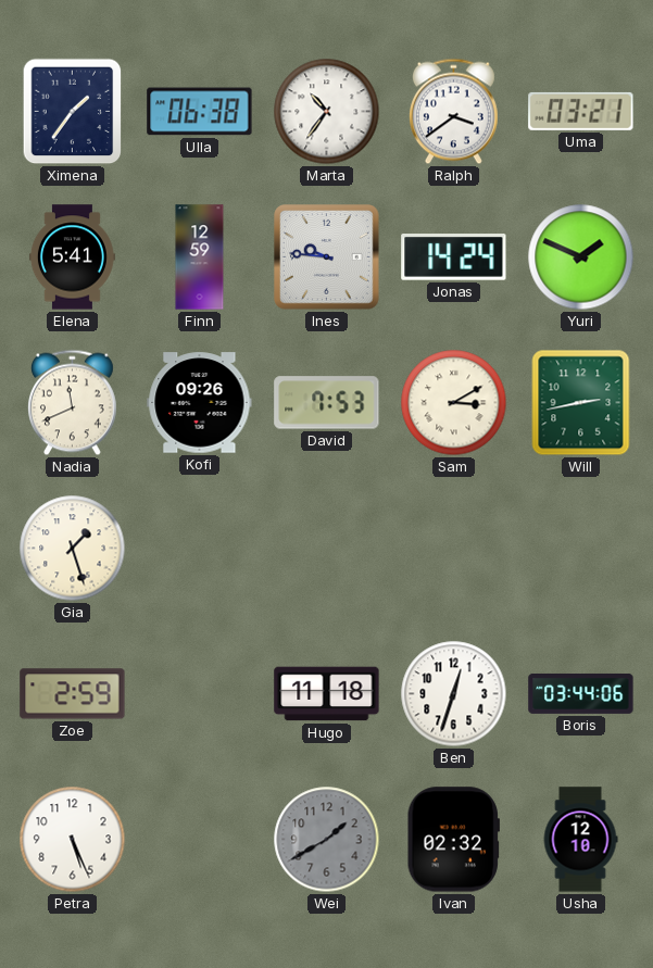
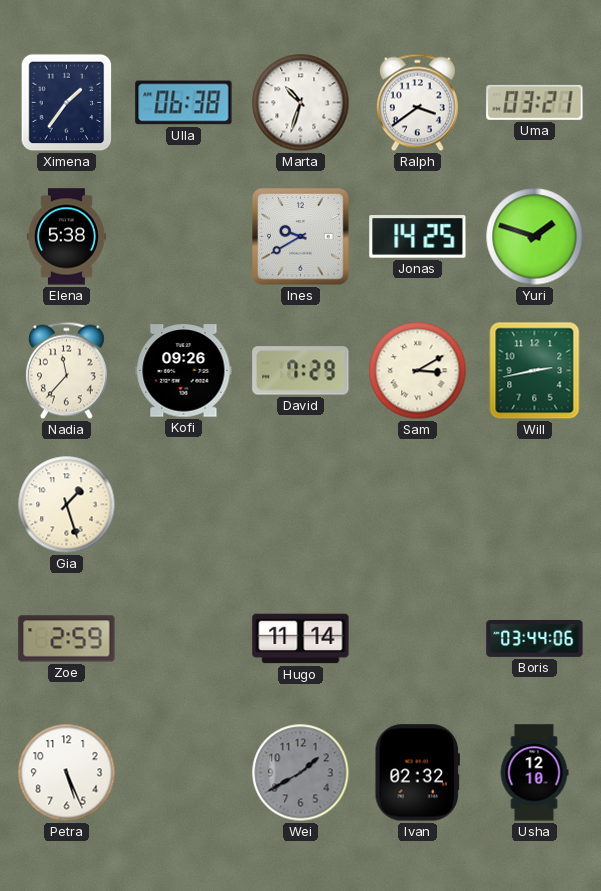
Marta: 10:36 -> 10:33 (301, 103)
Elena: 5:41 -> 5:38 (66, 237)
Finn: 12:59 -> none (200, 257)
Ines: 9:46 -> 9:40 (301, 237)
Jonas: 14:24 -> 14:25 (418, 237)
Yuri: 1:49 -> 1:48 (535, 237)
Nadia: 11:41 -> 11:37 (66, 371)
David: 7:53 -> 7:29 (301, 371)
Hugo: 11:18 -> 11:14 (301, 639)
Ben: 12:33 -> none (454, 694)
